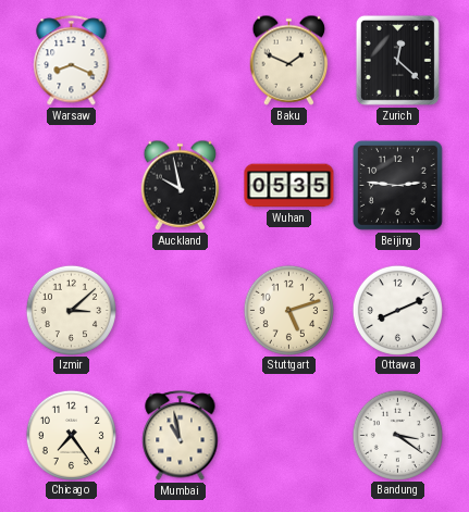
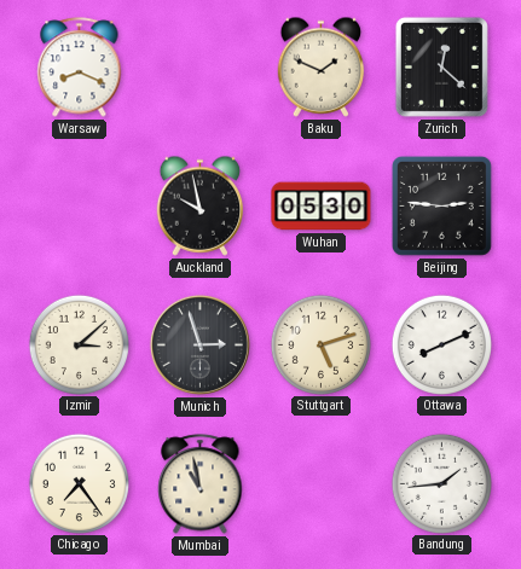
Wuhan: 05:35 -> 05:30 (322, 207)
Munich: none -> 2:57 (199, 344)
Bandung: 3:21 -> 1:44 (441, 483)
